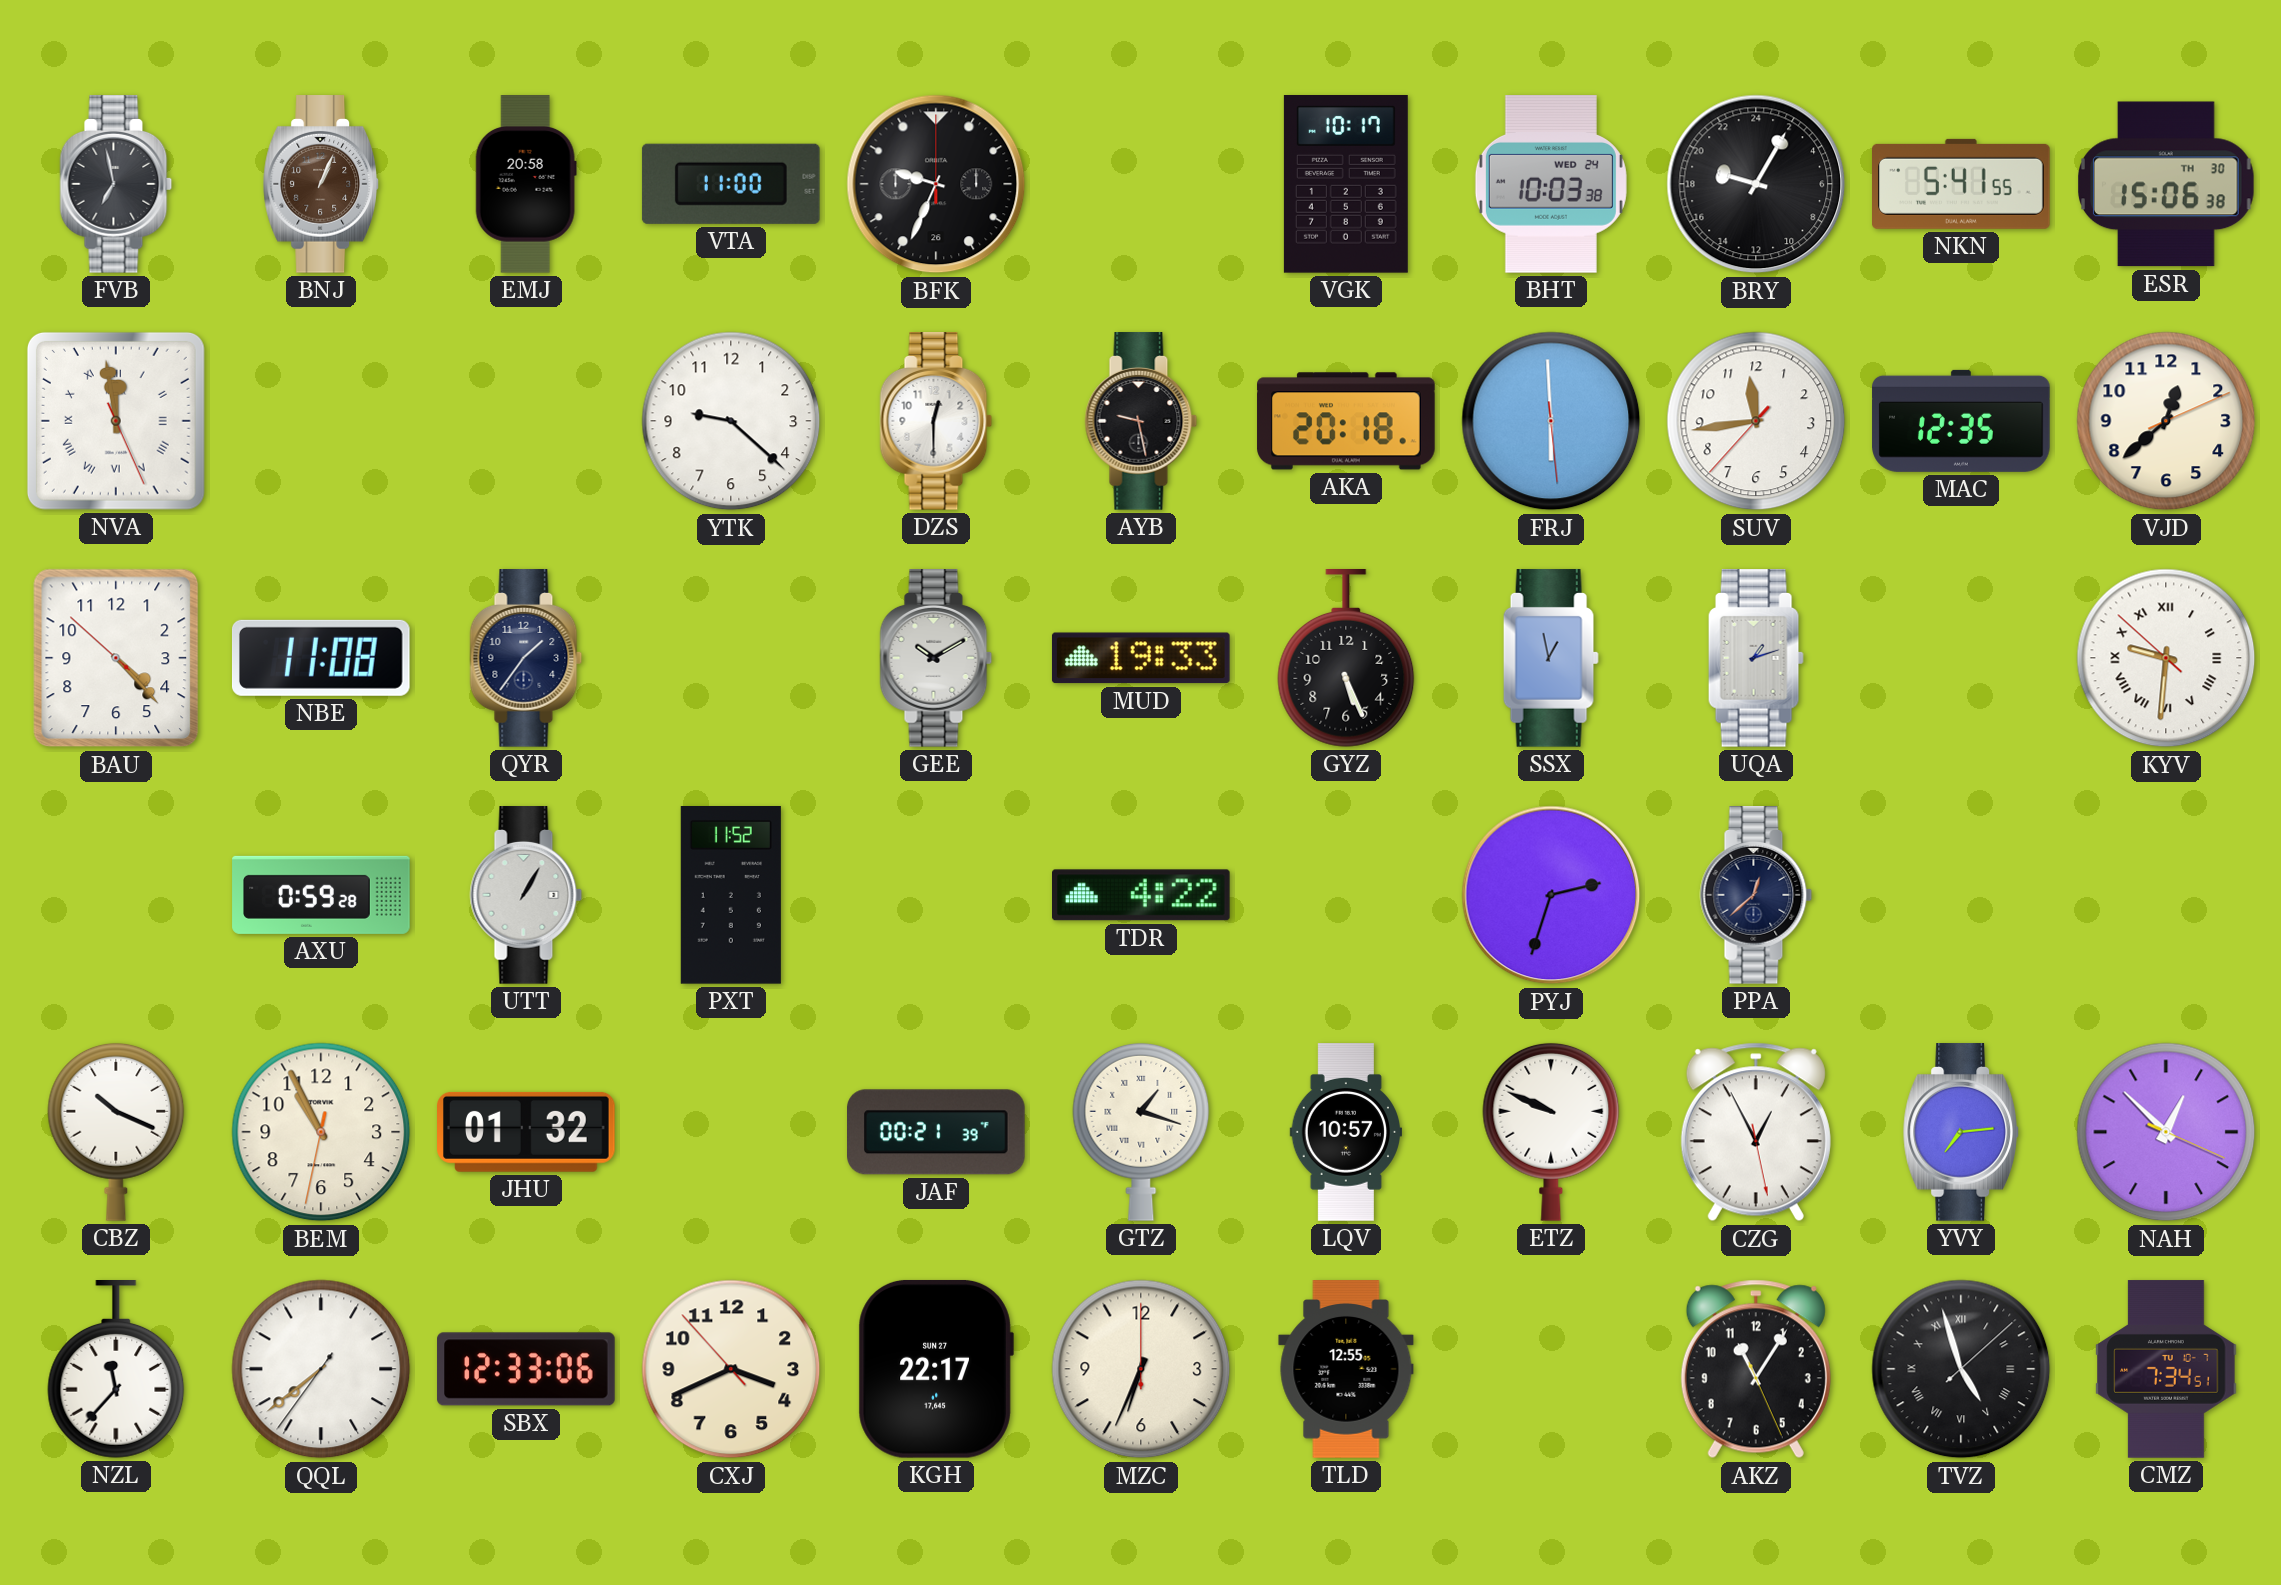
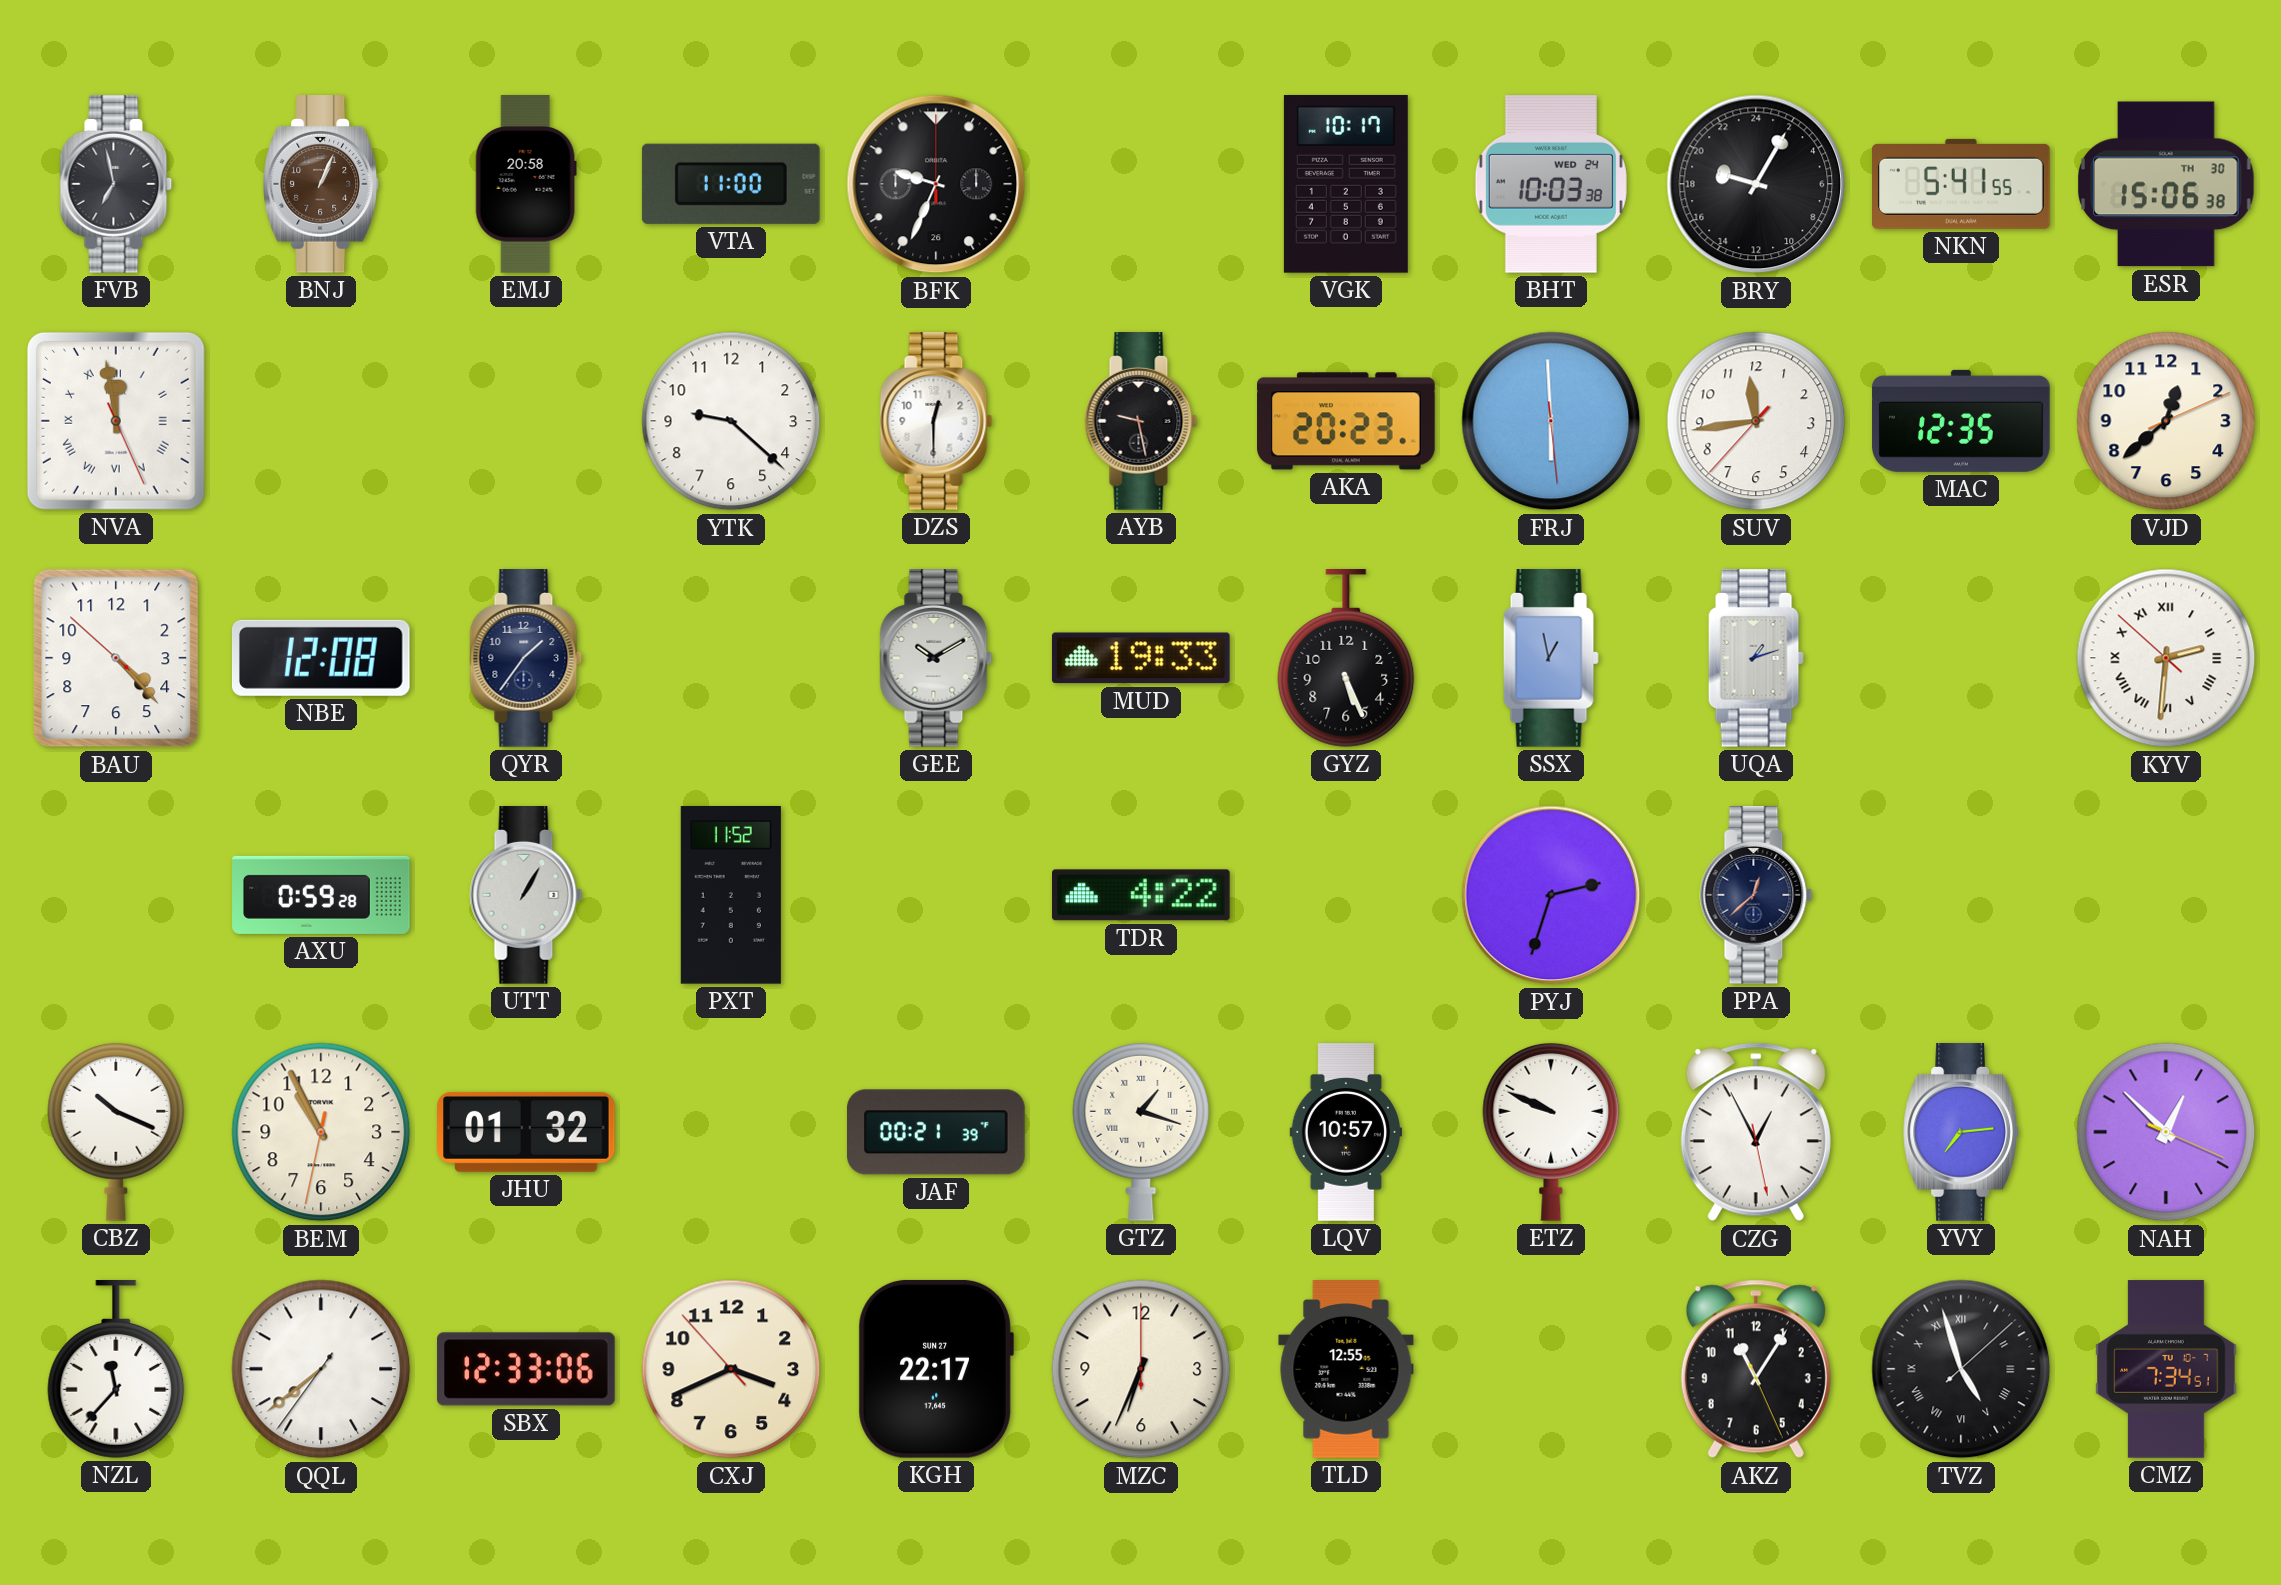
AKA: 20:18 -> 20:23 (1346, 421)
NBE: 11:08 -> 12:08 (321, 658)
KYV: 9:30 -> 2:30 (2166, 658)
